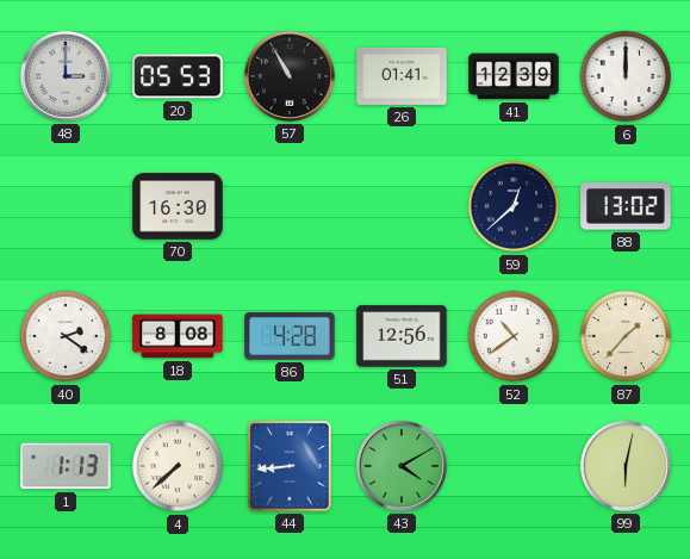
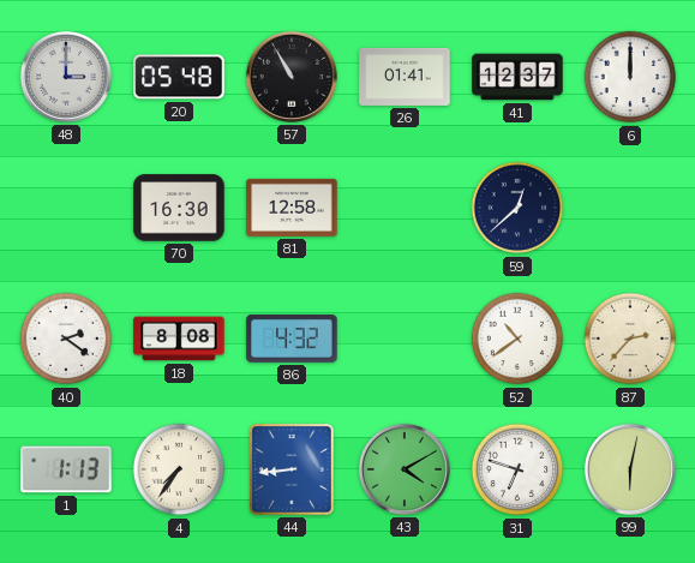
20: 05:53 -> 05:48 (179, 77)
41: 12:39 -> 12:37 (517, 77)
81: none -> 12:58 (292, 208)
88: 13:02 -> none (626, 206)
86: 4:28 -> 4:32 (292, 340)
51: 12:56 -> none (402, 336)
87: 1:37 -> 2:37 (630, 339)
4: 7:38 -> 7:36 (179, 469)
31: none -> 6:48 (517, 469)
